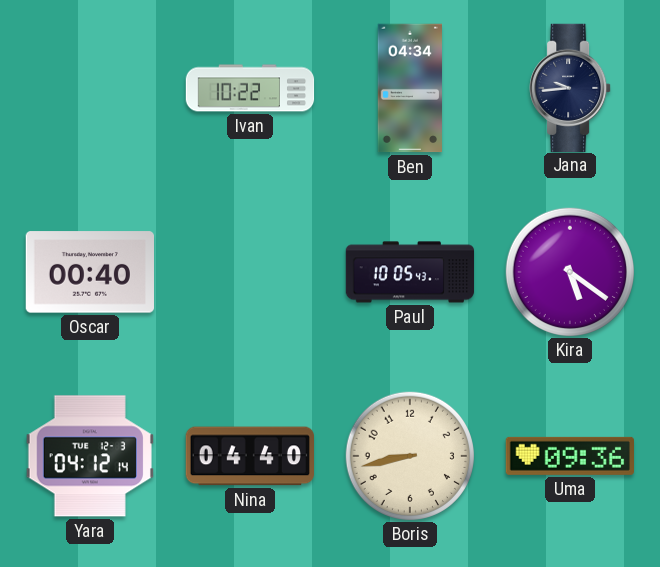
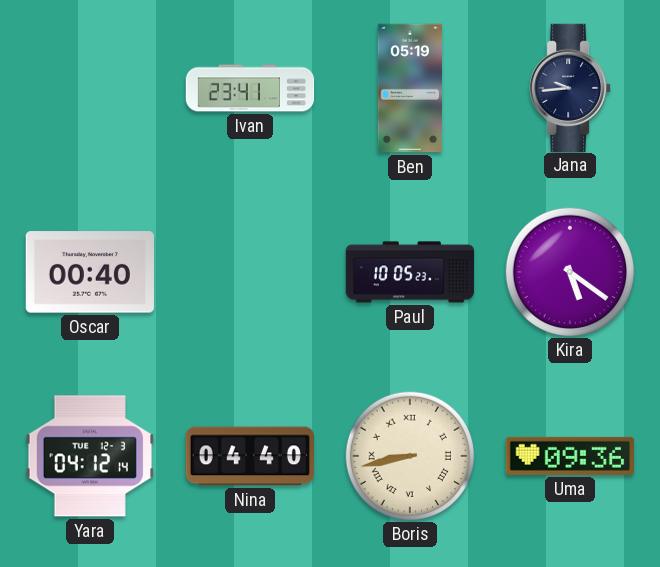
Ivan: 10:22 -> 23:41 (250, 88)
Ben: 04:34 -> 05:19 (410, 88)
Paul: 10:05:43 -> 10:05:23 (410, 272)
Boris numerals: Arabic -> Roman (409, 455)
